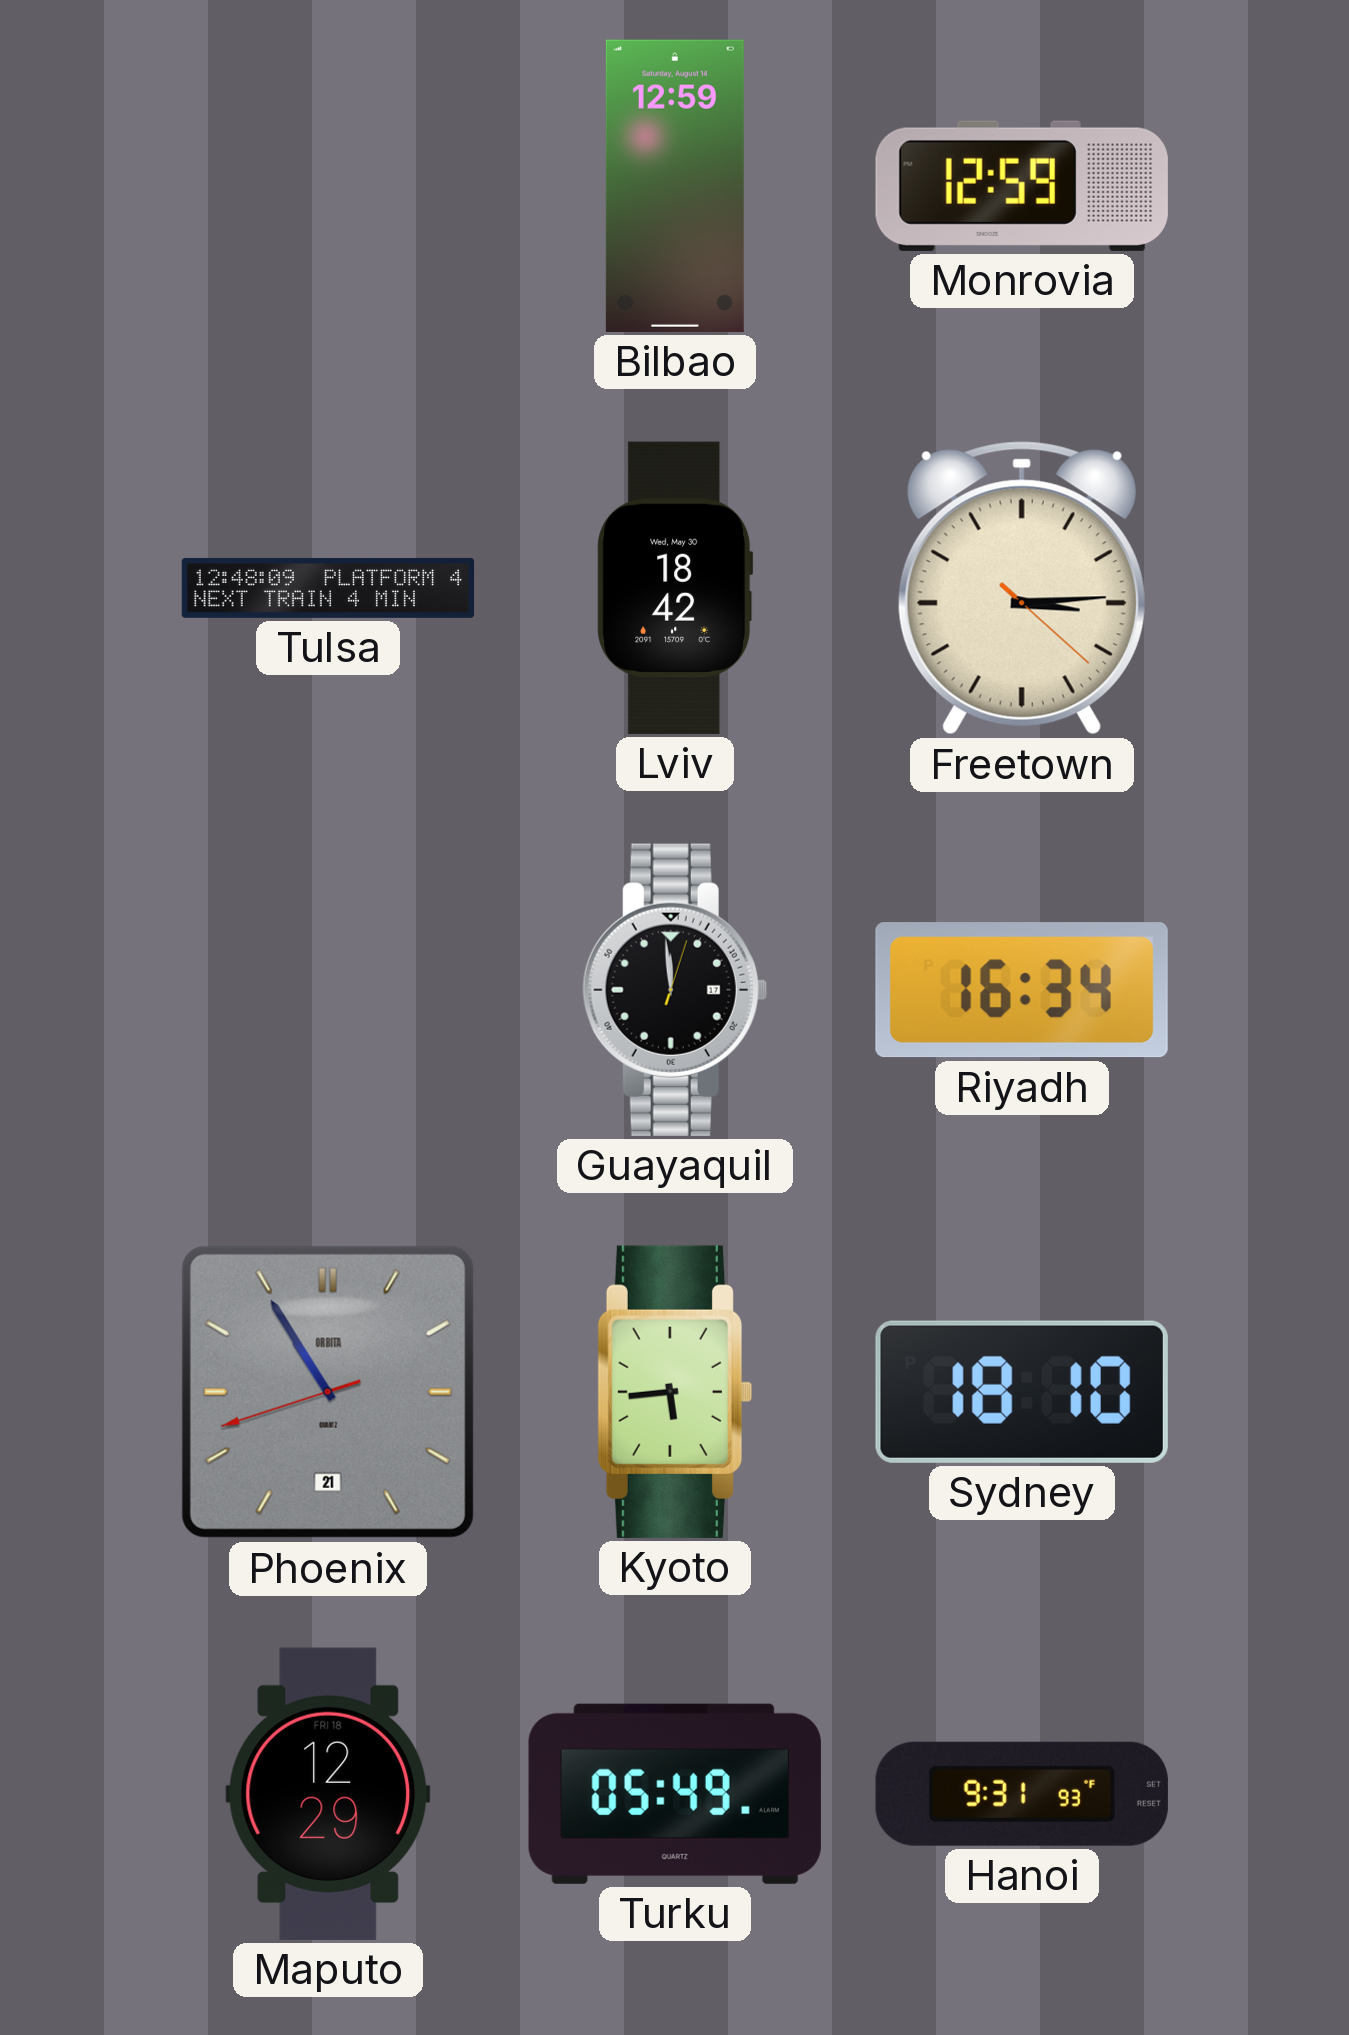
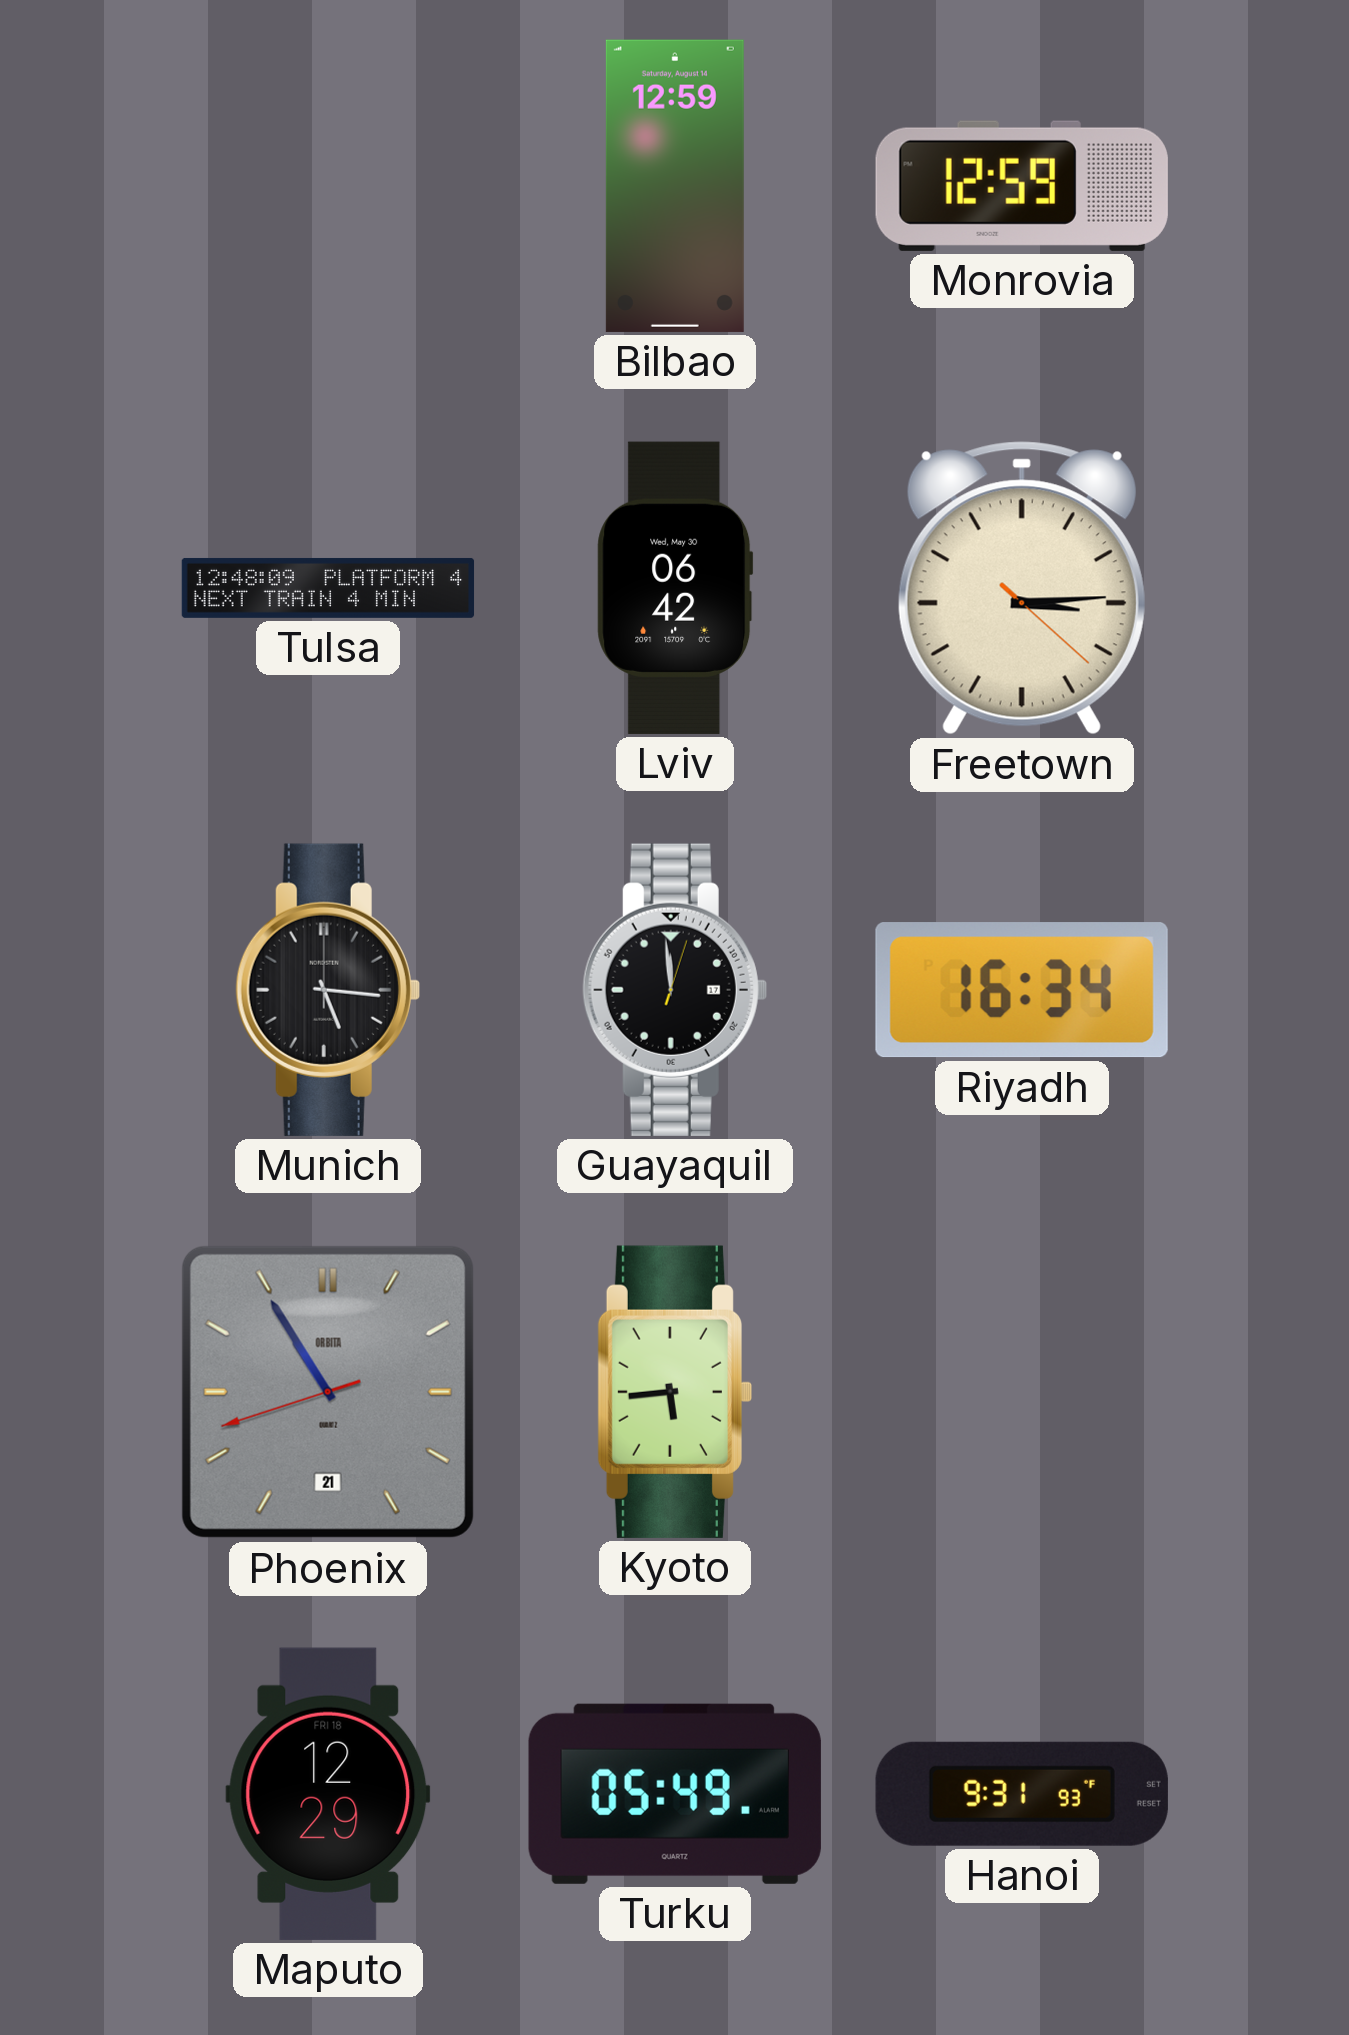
Lviv: 18:42 -> 06:42 (675, 588)
Munich: none -> 5:16 (328, 990)
Sydney: 18:10 -> none (1022, 1392)
